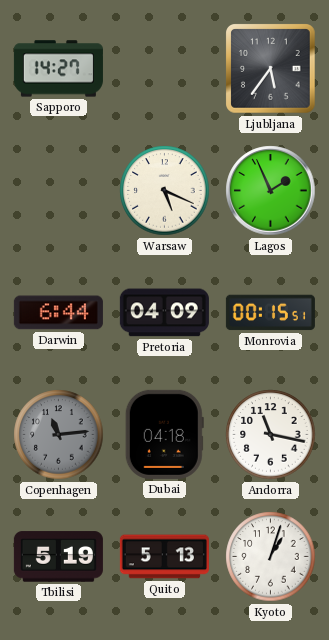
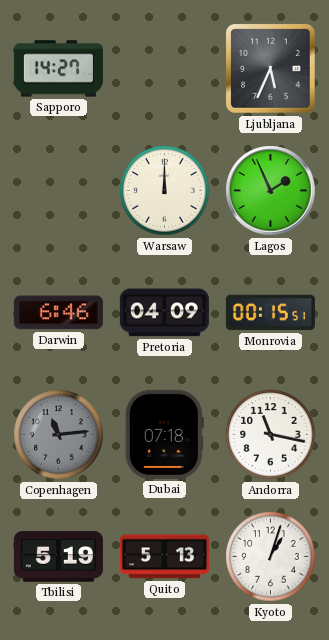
Ljubljana: 5:36 -> 5:34 (271, 69)
Warsaw: 5:19 -> 12:00 (165, 191)
Darwin: 6:44 -> 6:46 (58, 313)
Dubai: 04:18 -> 07:18 (164, 434)
